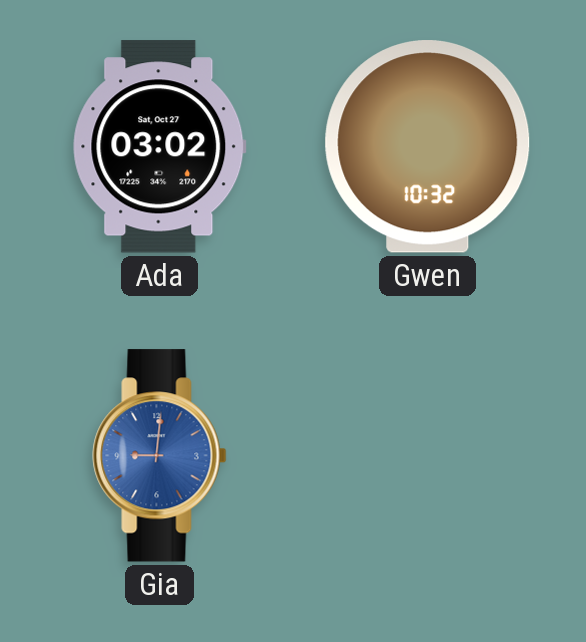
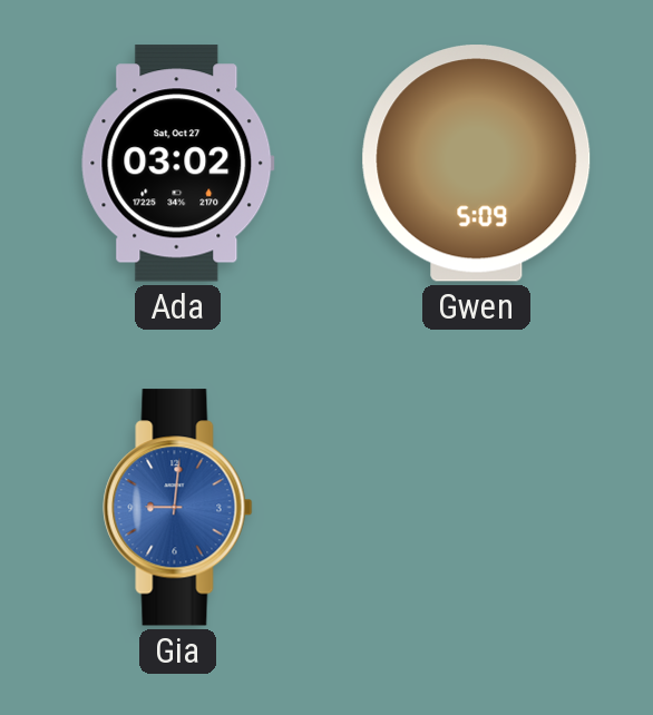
Gwen: 10:32 -> 5:09 (477, 164)
